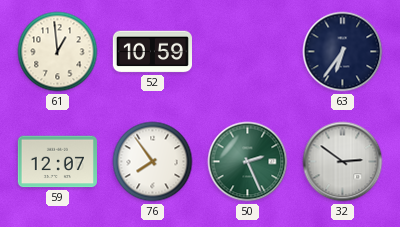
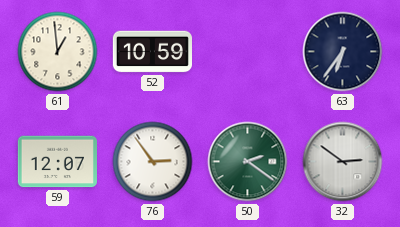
76: 7:54 -> 2:54 (153, 162)
50: 2:26 -> 2:21 (248, 162)
